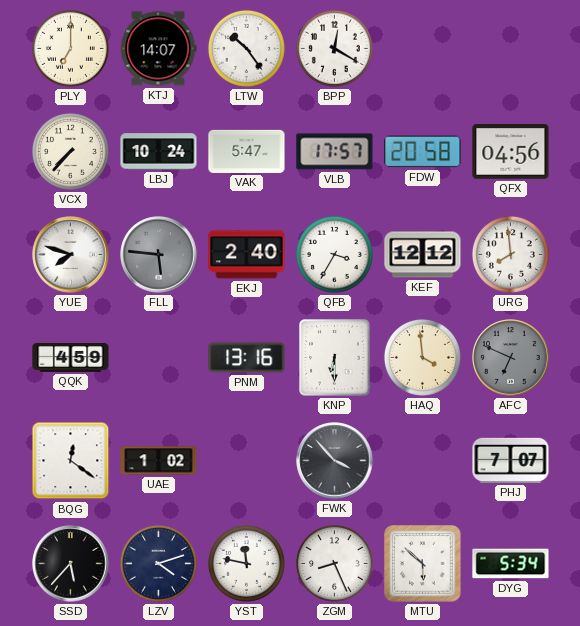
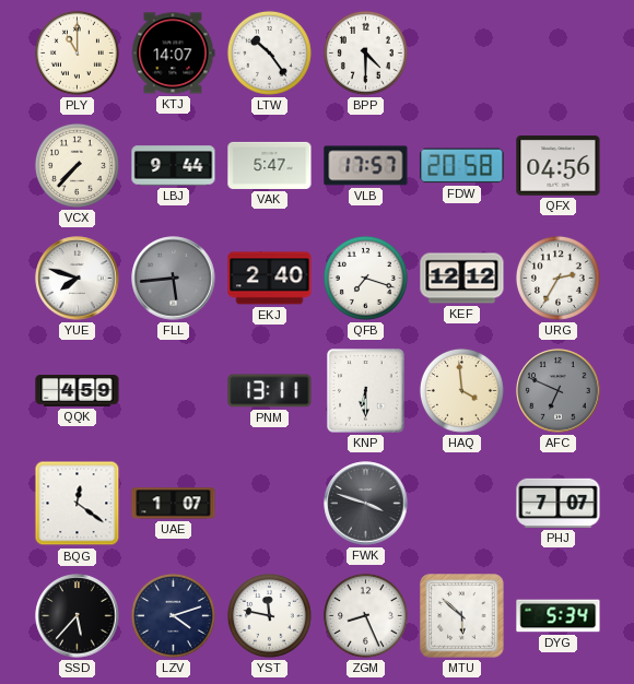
PLY: 7:00 -> 11:00 (77, 52)
BPP: 12:20 -> 4:30 (365, 52)
LBJ: 10:24 -> 9:44 (174, 166)
FLL: 5:46 -> 5:44 (174, 279)
QFB: 3:35 -> 7:18 (365, 278)
URG: 7:59 -> 2:35 (557, 278)
PNM: 13:16 -> 13:11 (270, 391)
UAE: 1:02 -> 1:07 (174, 504)
FWK: 3:53 -> 3:48 (366, 504)
